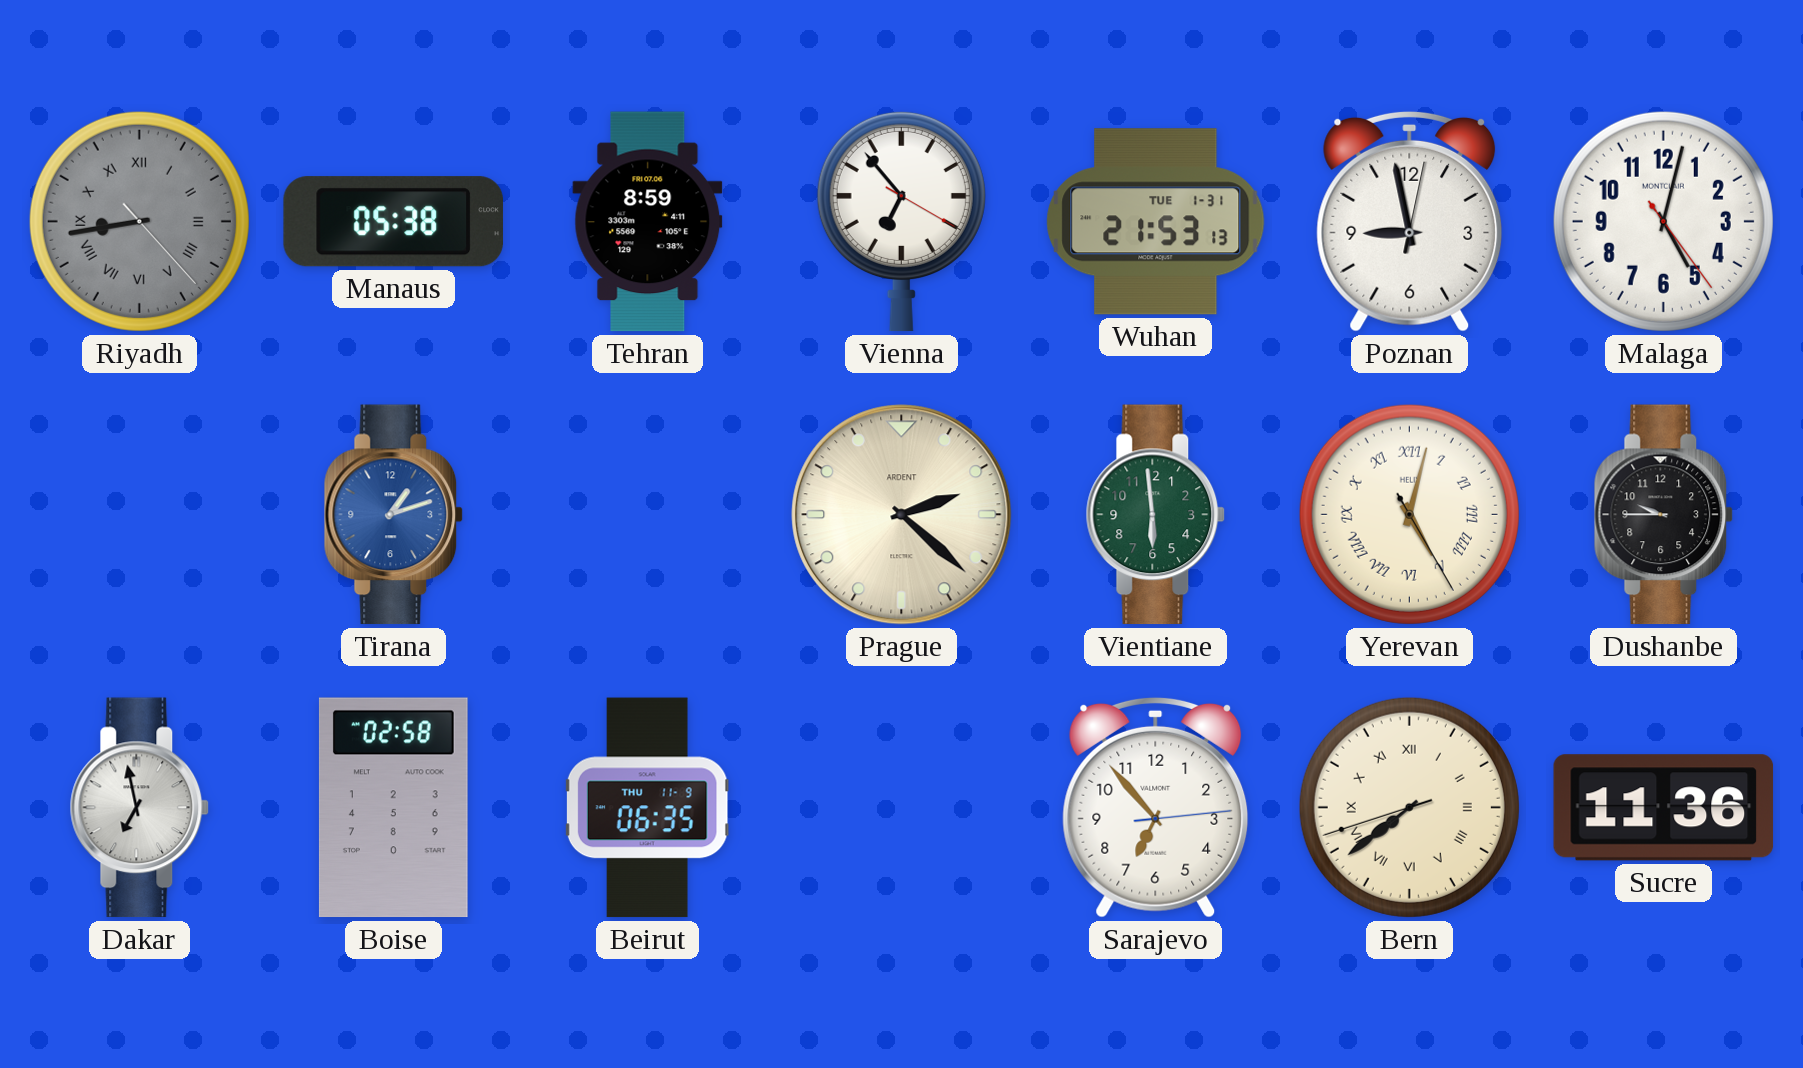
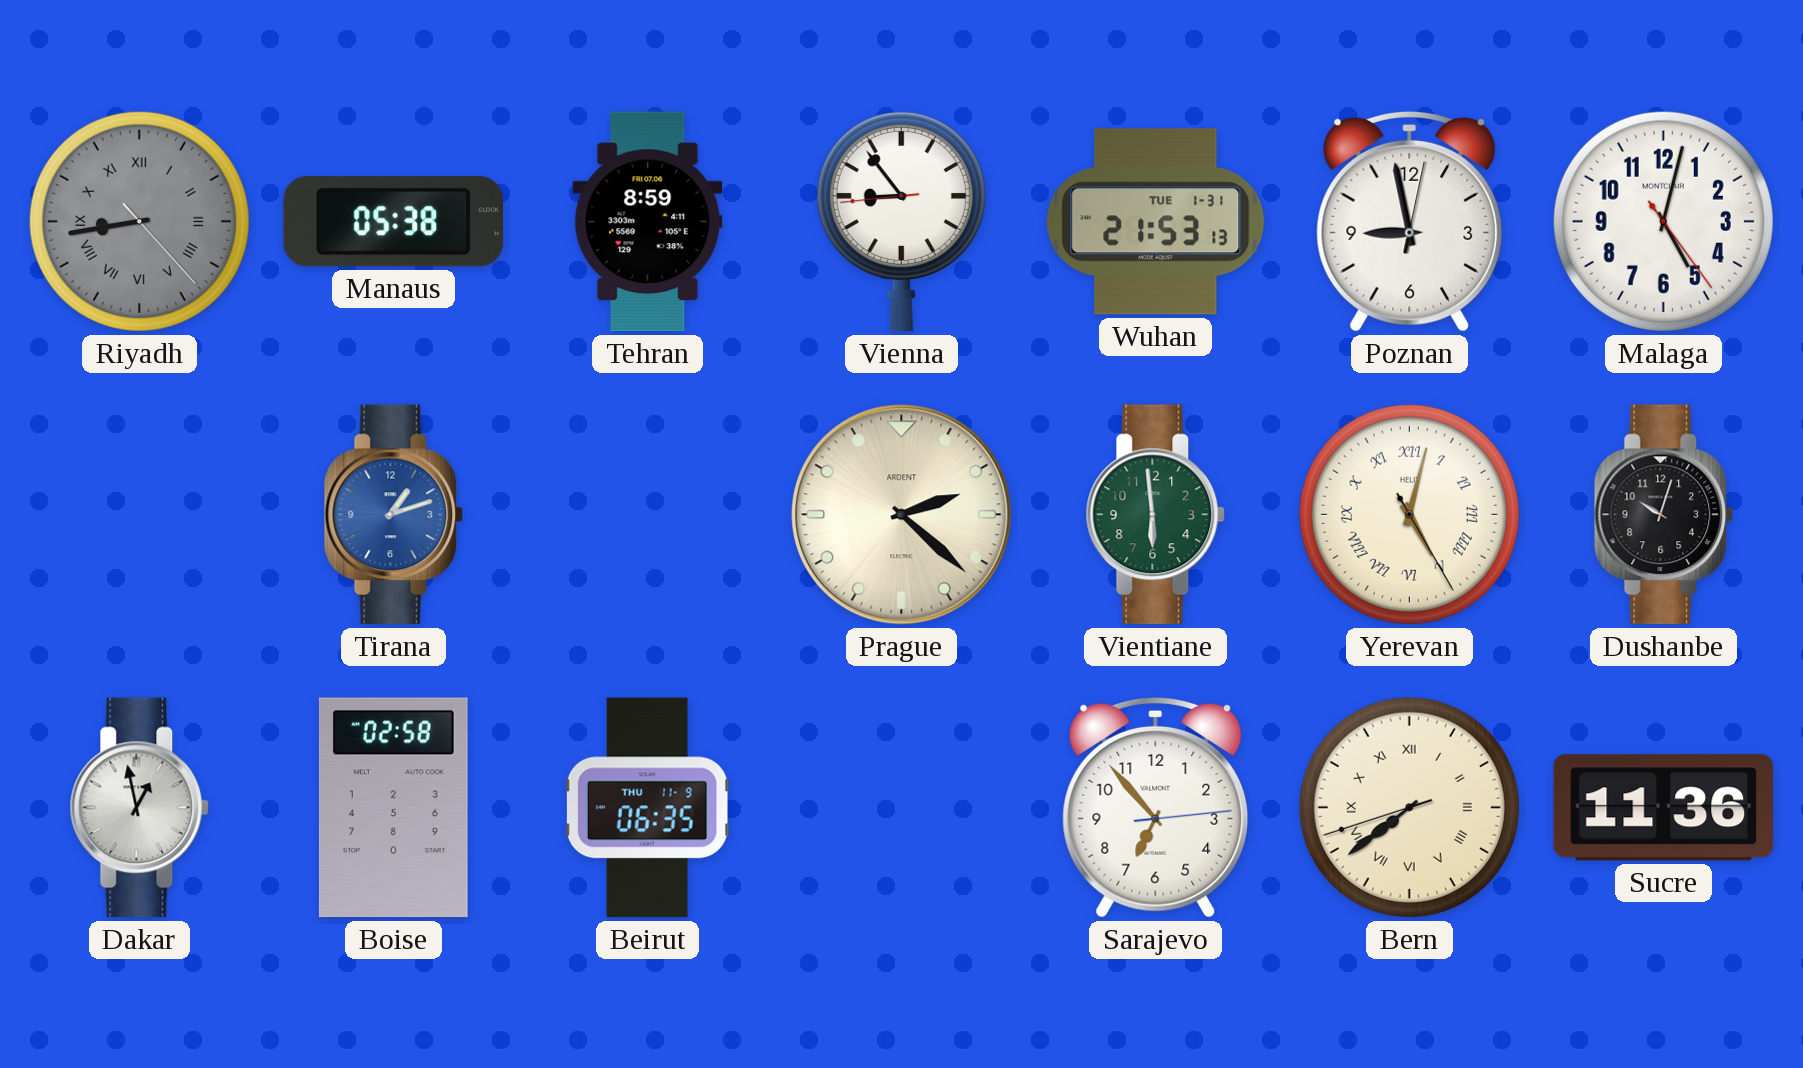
Vienna: 6:53 -> 8:53 (901, 221)
Dushanbe: 9:45 -> 10:03 (1664, 515)
Dakar: 6:58 -> 12:58 (140, 808)
